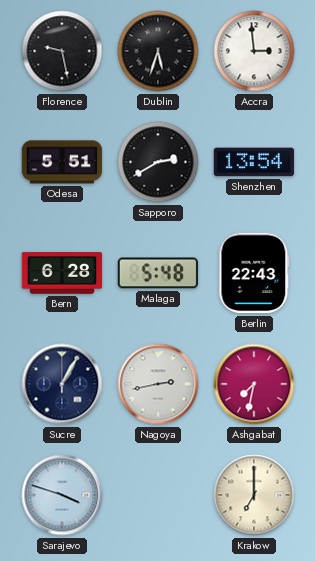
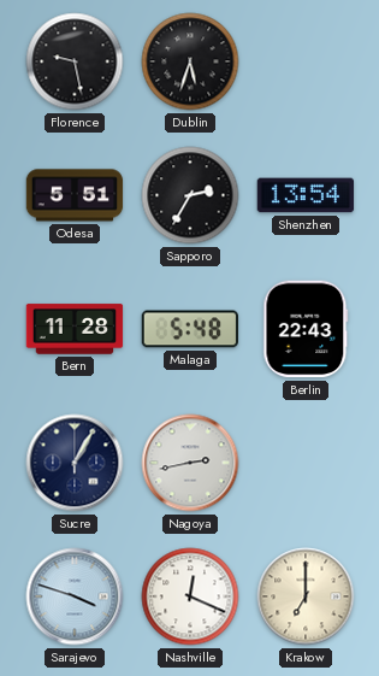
Accra: 2:59 -> none (254, 51)
Sapporo: 2:40 -> 2:35 (190, 195)
Bern: 6:28 -> 11:28 (75, 329)
Ashgabat: 7:32 -> none (254, 384)
Nashville: none -> 12:19 (190, 596)
